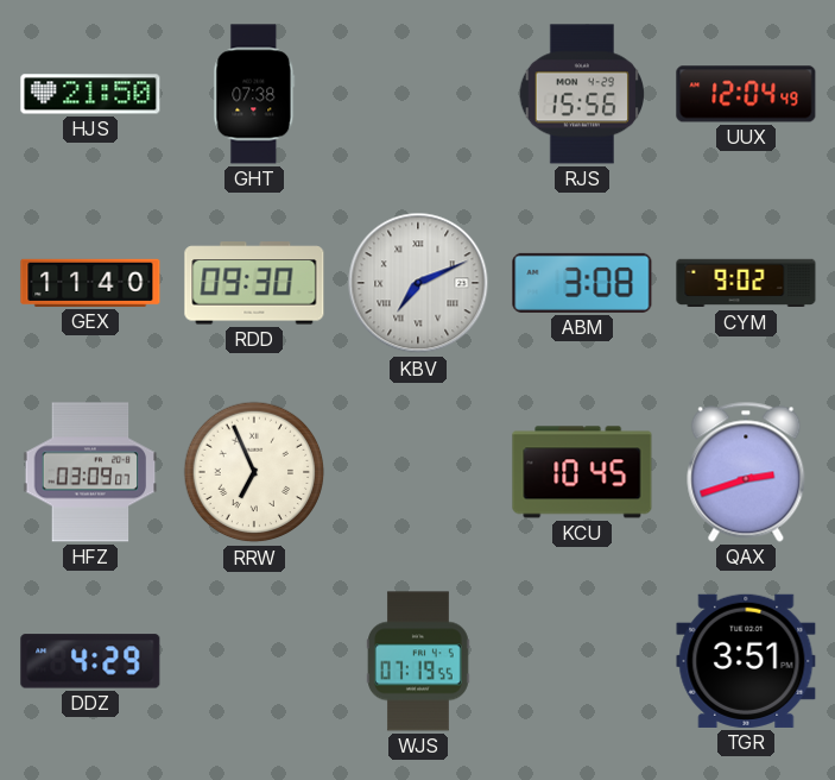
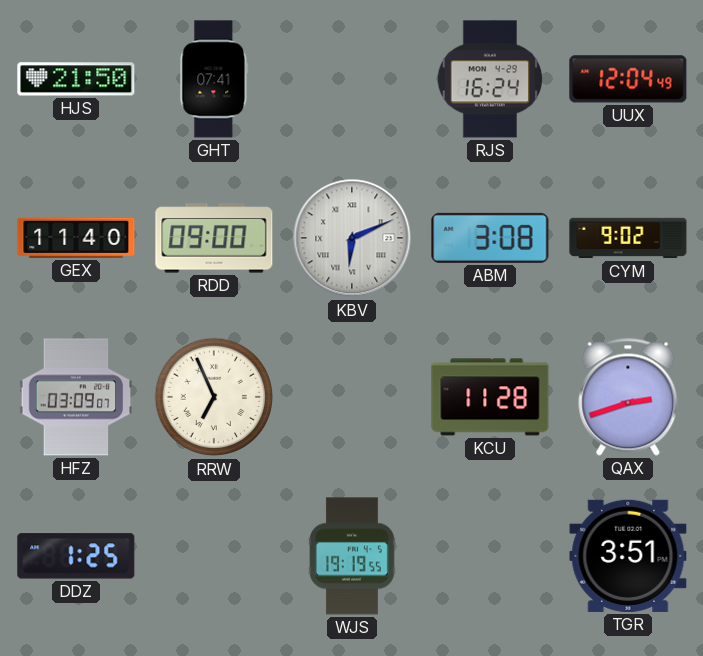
GHT: 07:38 -> 07:41 (214, 79)
RJS: 15:56 -> 16:24 (490, 79)
RDD: 09:30 -> 09:00 (214, 238)
KBV: 7:11 -> 6:11 (352, 238)
KCU: 10:45 -> 11:28 (490, 397)
DDZ: 4:29 -> 1:25 (76, 556)
WJS: 07:19 -> 19:19 (353, 556)
